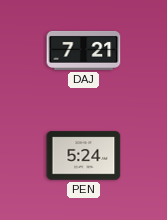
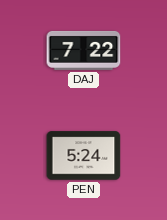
DAJ: 7:21 -> 7:22 (84, 50)
